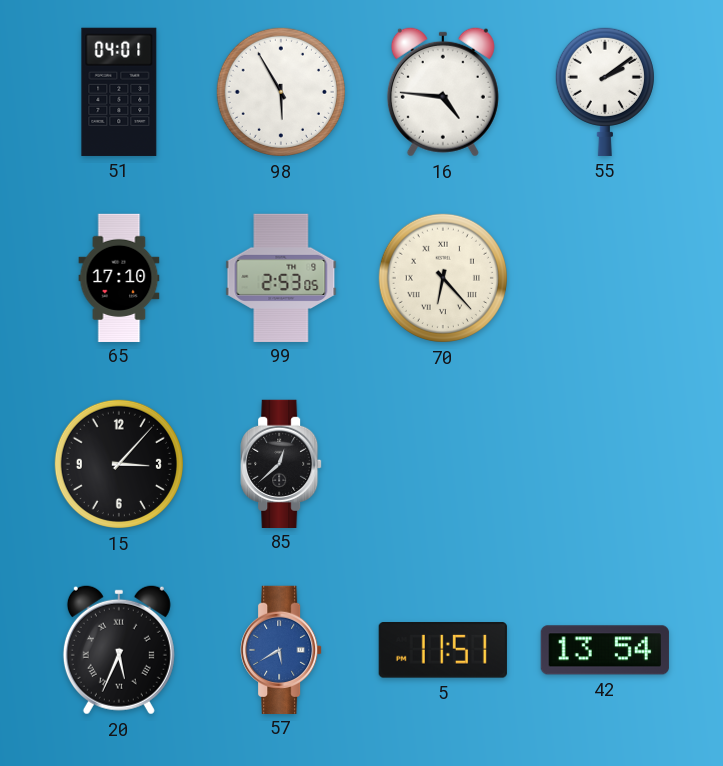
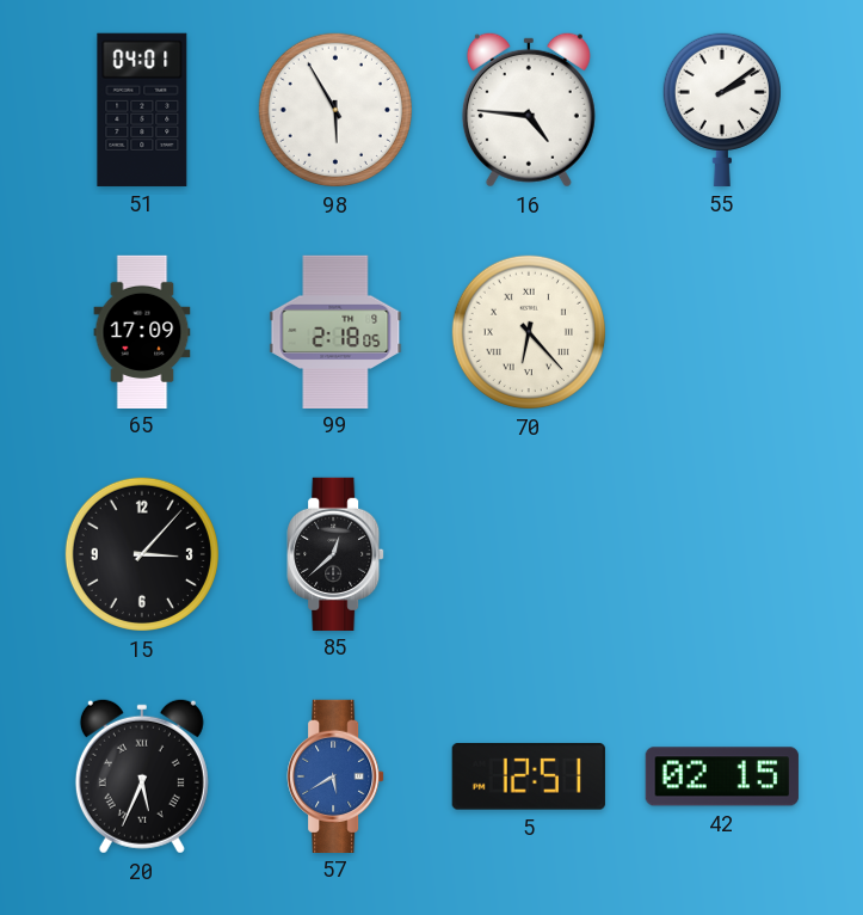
65: 17:10 -> 17:09 (142, 331)
99: 2:53 -> 2:18 (335, 331)
5: 11:51 -> 12:51 (529, 778)
42: 13:54 -> 02:15 (722, 776)
